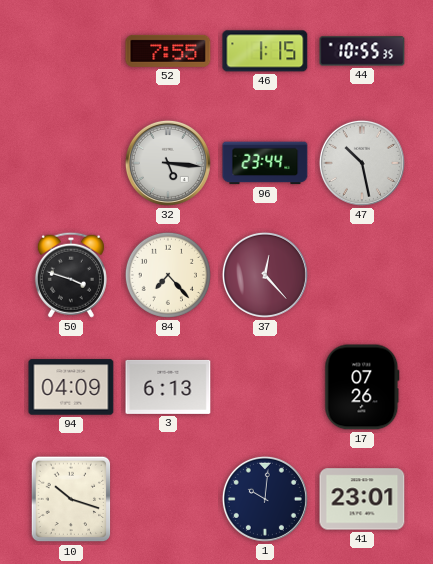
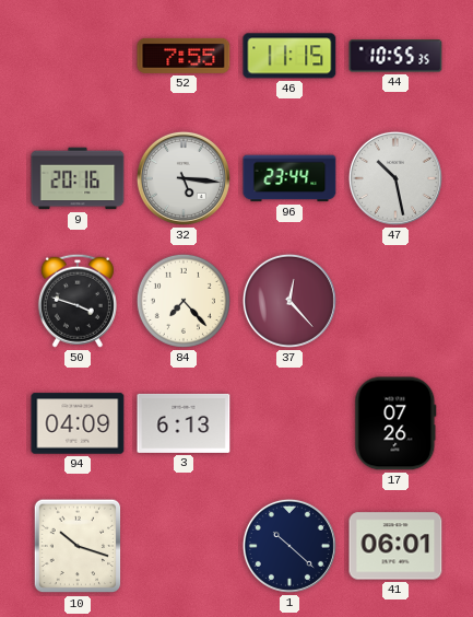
46: 1:15 -> 11:15 (289, 56)
9: none -> 20:16 (78, 178)
1: 10:01 -> 10:22 (289, 546)
41: 23:01 -> 06:01 (395, 546)
